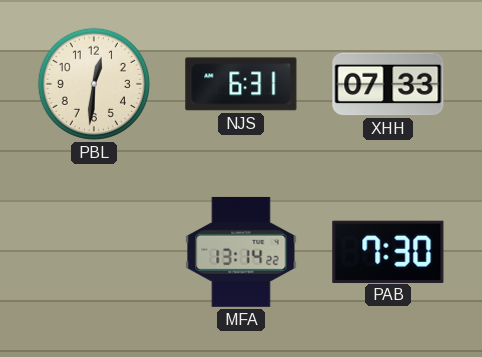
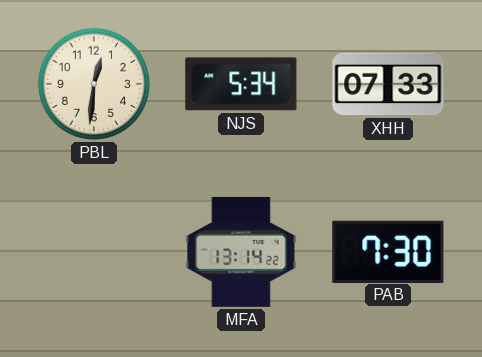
NJS: 6:31 -> 5:34 (241, 84)
